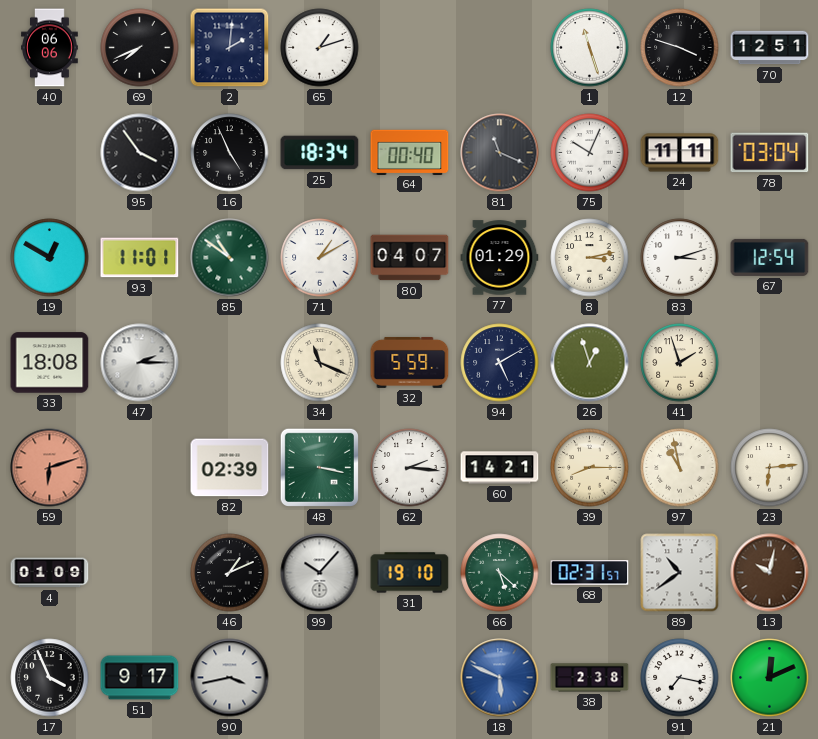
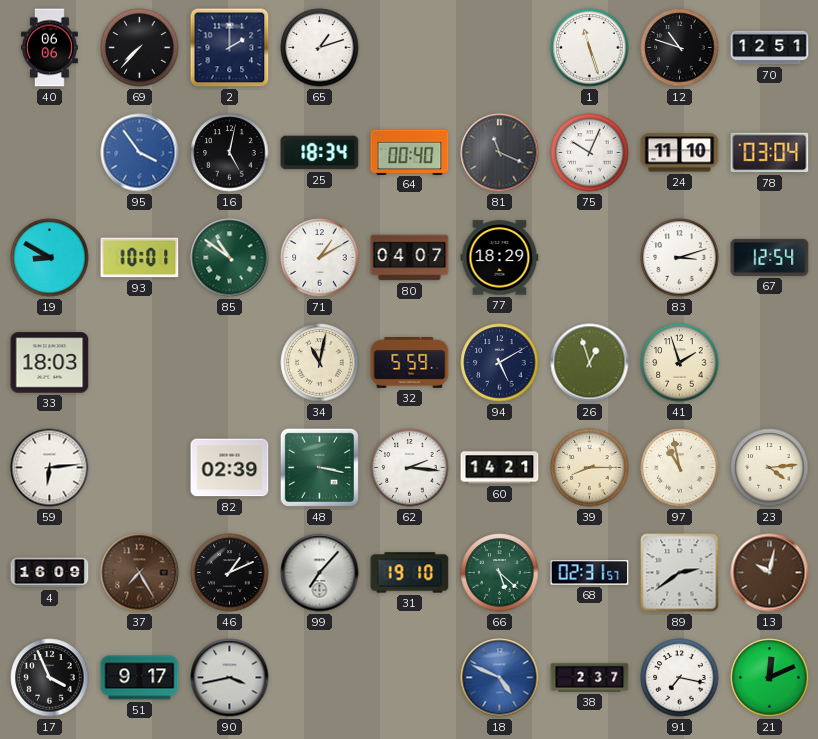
69: 7:41 -> 7:37 (140, 48)
2: 2:01 -> 2:00 (230, 48)
12: 3:48 -> 10:48 (680, 48)
95 dial: black -> blue (140, 153)
16: 4:56 -> 5:02 (230, 153)
24: 11:11 -> 11:10 (680, 153)
19: 12:50 -> 8:50 (50, 258)
93: 11:01 -> 10:01 (140, 258)
77: 01:29 -> 18:29 (500, 258)
8: 3:13 -> none (590, 258)
33: 18:08 -> 18:03 (50, 363)
47: 2:15 -> none (140, 363)
34: 11:19 -> 11:02 (320, 363)
59: 6:12 -> 6:14 (50, 468)
59 dial: salmon -> white (50, 468)
23: 6:14 -> 4:14 (770, 468)
4: 01:09 -> 16:09 (50, 573)
37: none -> 7:25 (140, 573)
99: 10:07 -> 7:07 (320, 573)
89: 10:39 -> 2:39 (680, 573)
18: 5:49 -> 4:49 (500, 678)
38: 2:38 -> 2:37 (590, 678)
